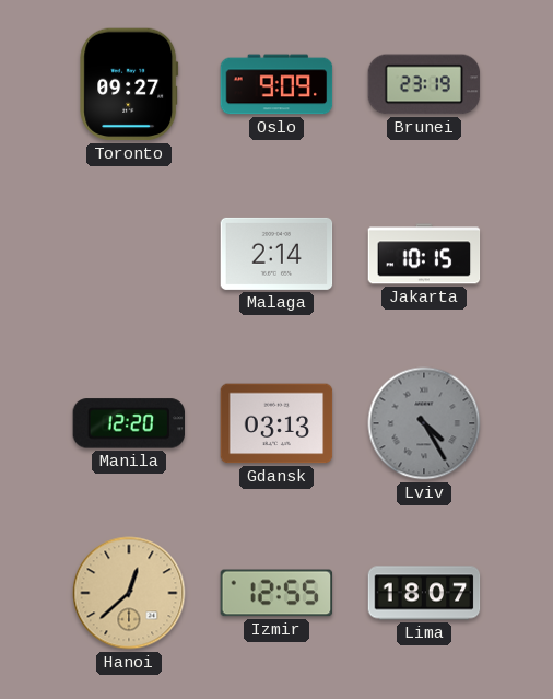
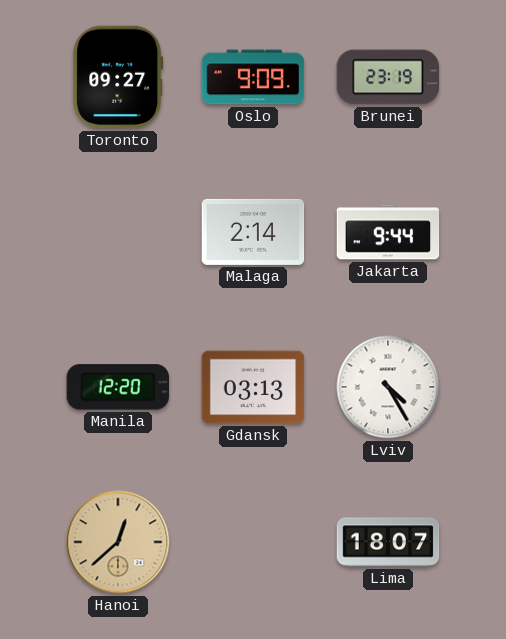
Jakarta: 10:15 -> 9:44 (388, 232)
Lviv dial: grey -> white (388, 387)
Izmir: 12:55 -> none (276, 593)
